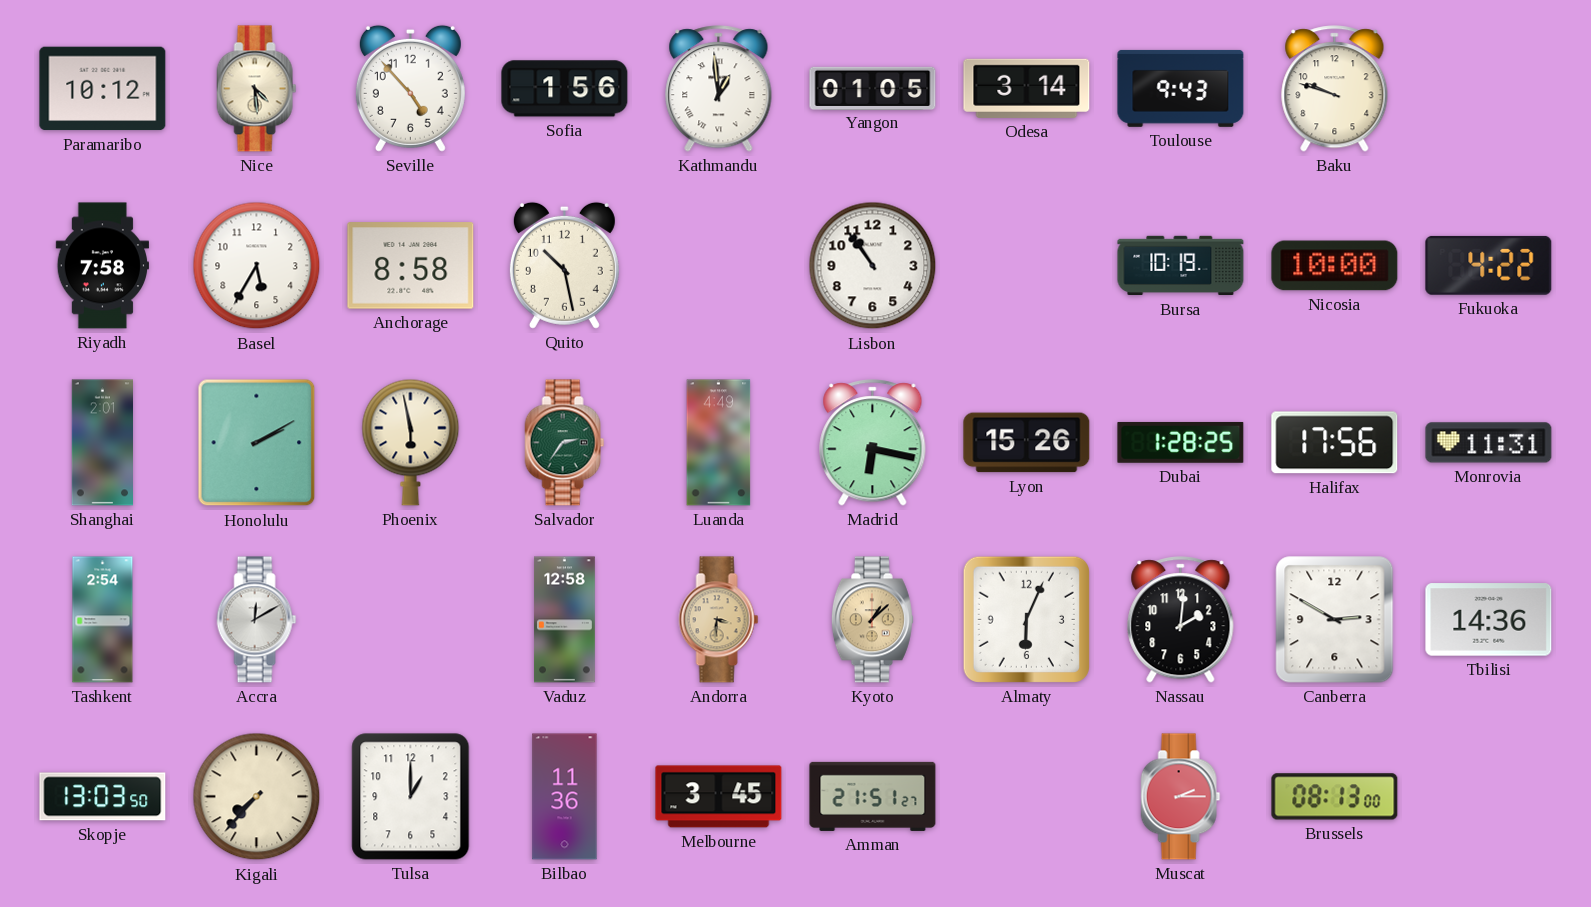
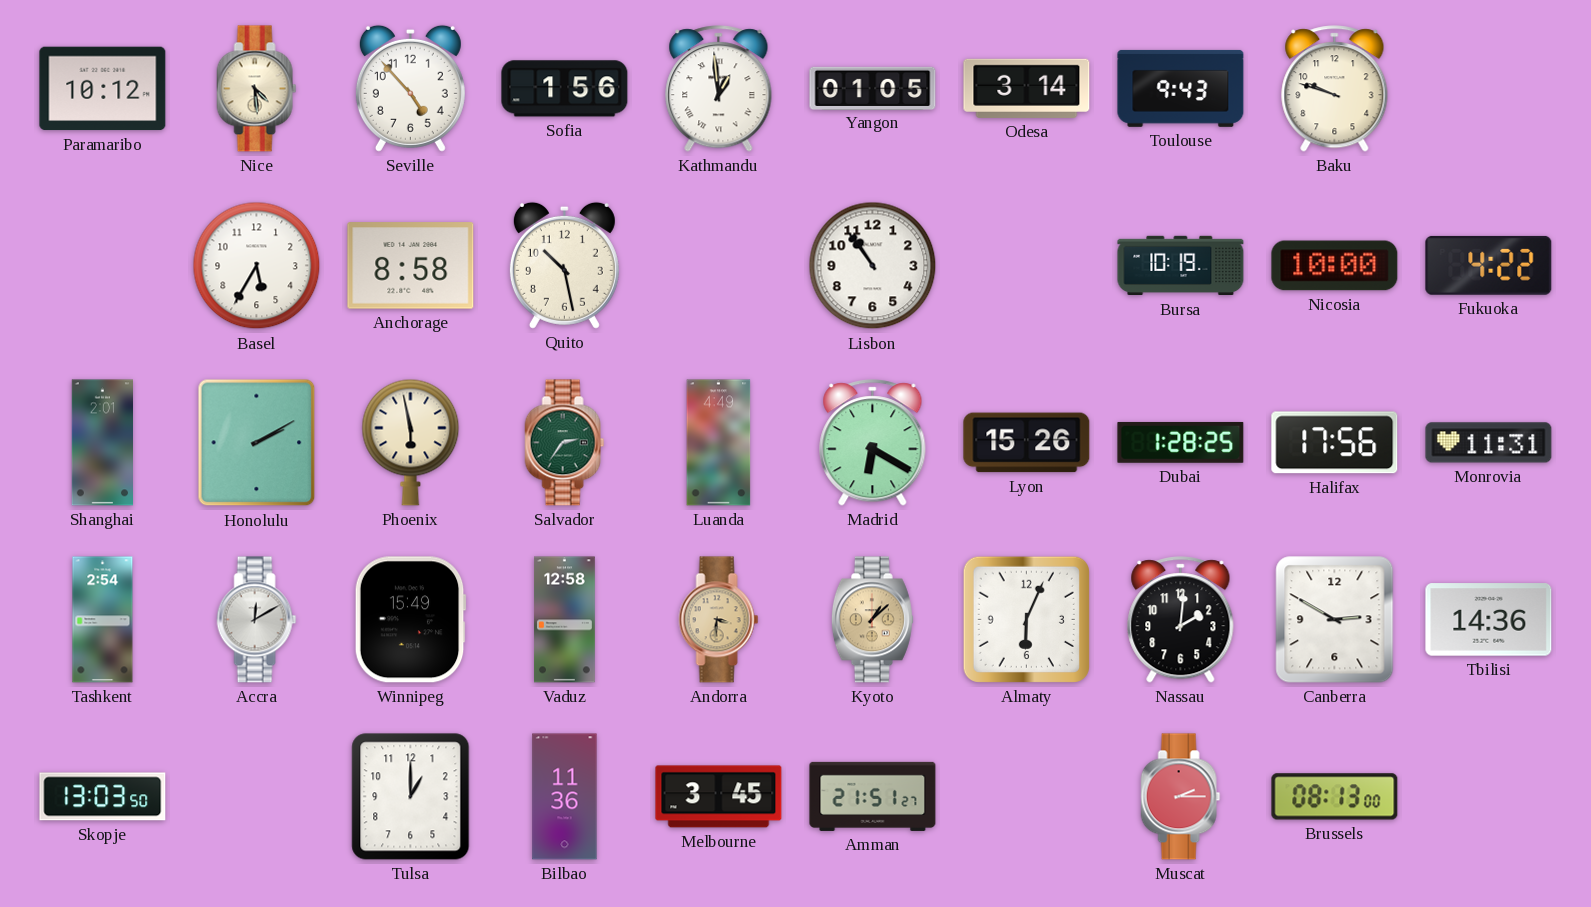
Riyadh: 7:58 -> none (102, 266)
Madrid: 6:17 -> 6:20 (873, 443)
Winnipeg: none -> 15:49 (410, 620)
Kigali: 7:37 -> none (257, 797)
